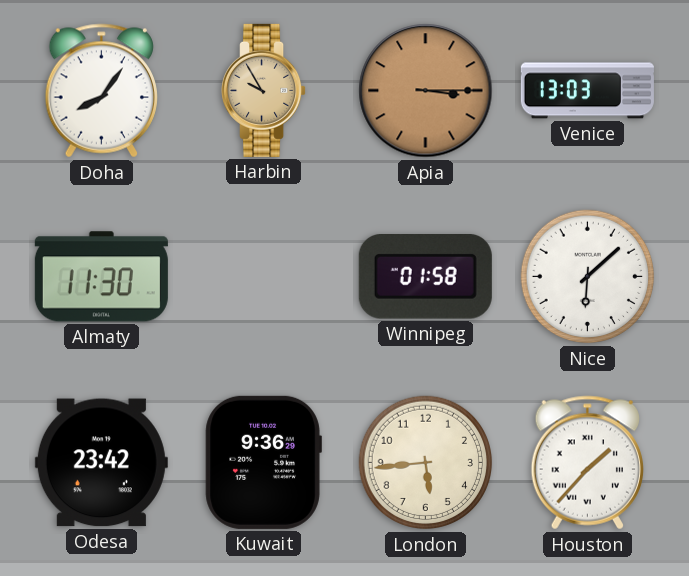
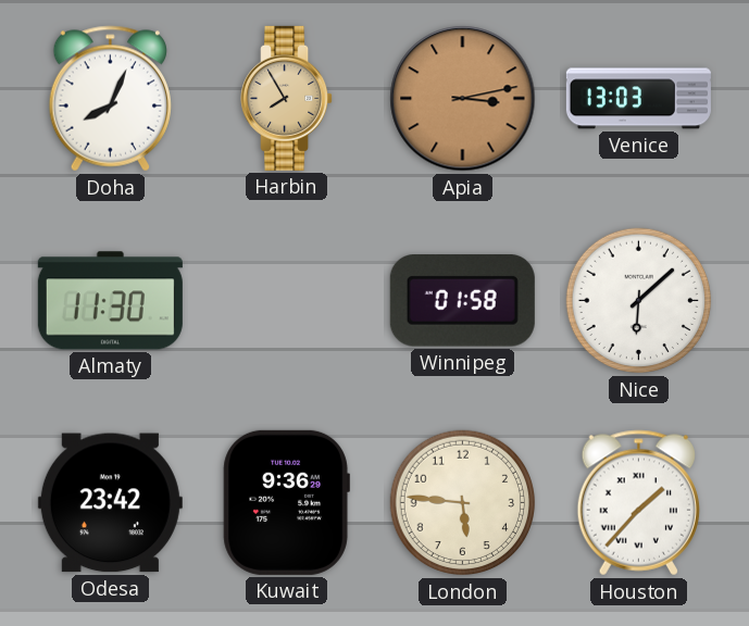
Doha: 8:06 -> 8:04 (110, 99)
Harbin: 9:55 -> 7:55 (287, 98)
Apia: 3:15 -> 3:13 (463, 99)
London: 5:44 -> 5:46 (463, 503)
